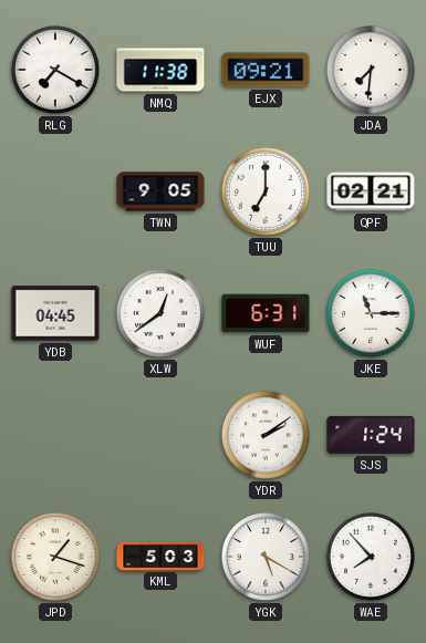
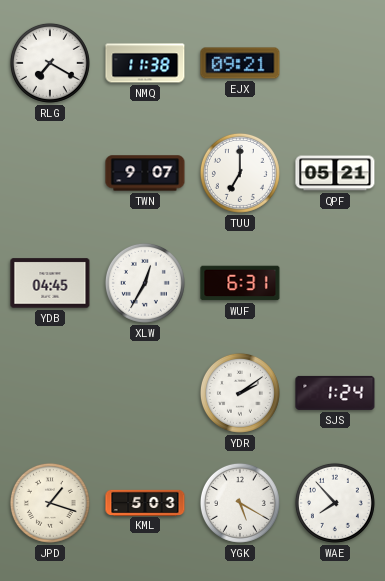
JDA: 7:31 -> none (371, 70)
TWN: 9:05 -> 9:07 (145, 173)
QPF: 02:21 -> 05:21 (335, 173)
XLW: 12:39 -> 12:35 (145, 283)
JKE: 11:15 -> none (371, 313)
